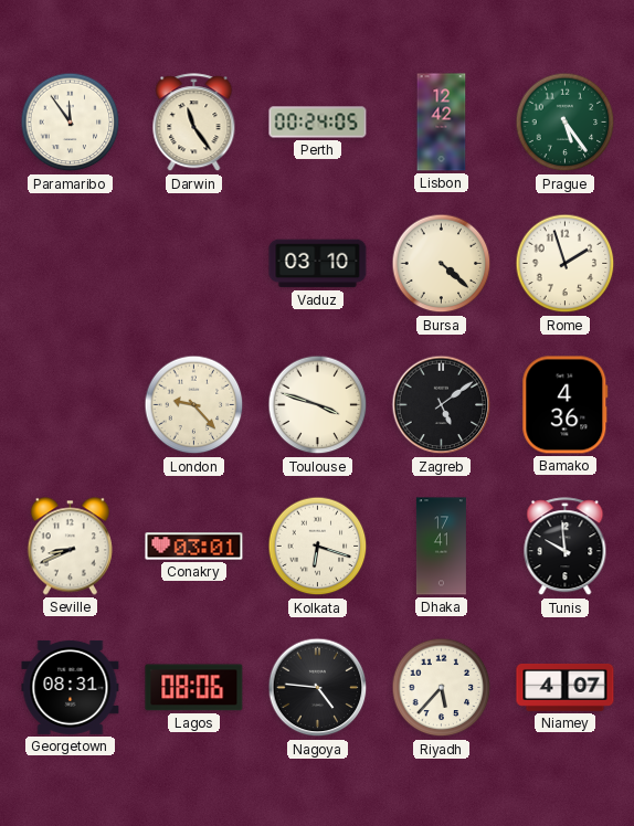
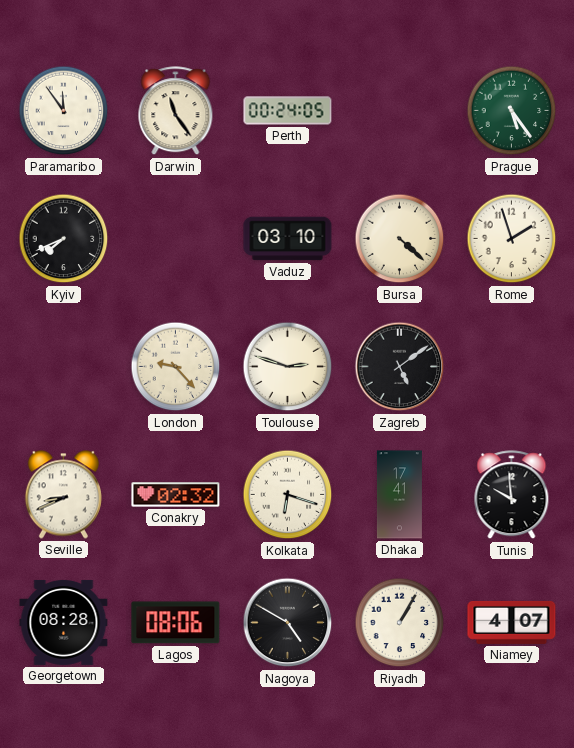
Lisbon: 12:42 -> none (442, 123)
Kyiv: none -> 7:41 (64, 239)
Toulouse: 3:48 -> 2:48 (288, 367)
Bamako: 4:36 -> none (566, 405)
Conakry: 03:01 -> 02:32 (176, 495)
Georgetown: 08:31 -> 08:28 (64, 622)
Nagoya: 4:46 -> 4:50 (288, 623)
Riyadh: 5:37 -> 1:05 (400, 623)
